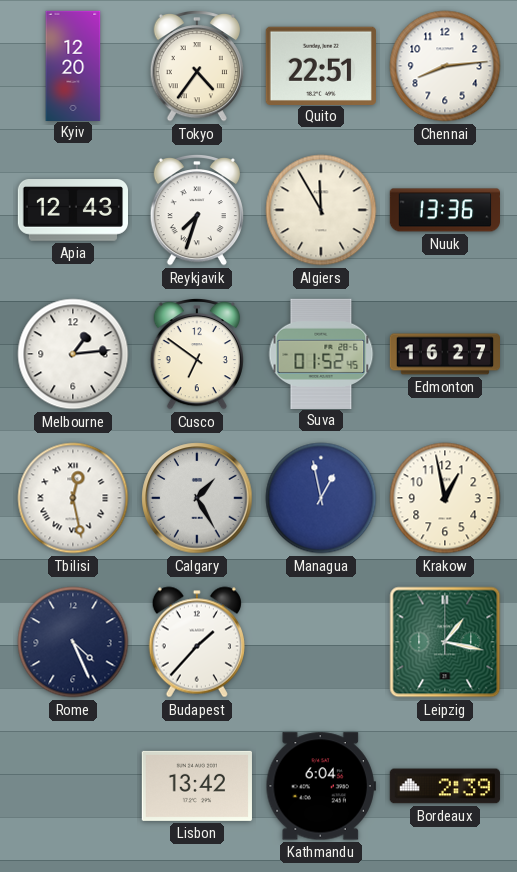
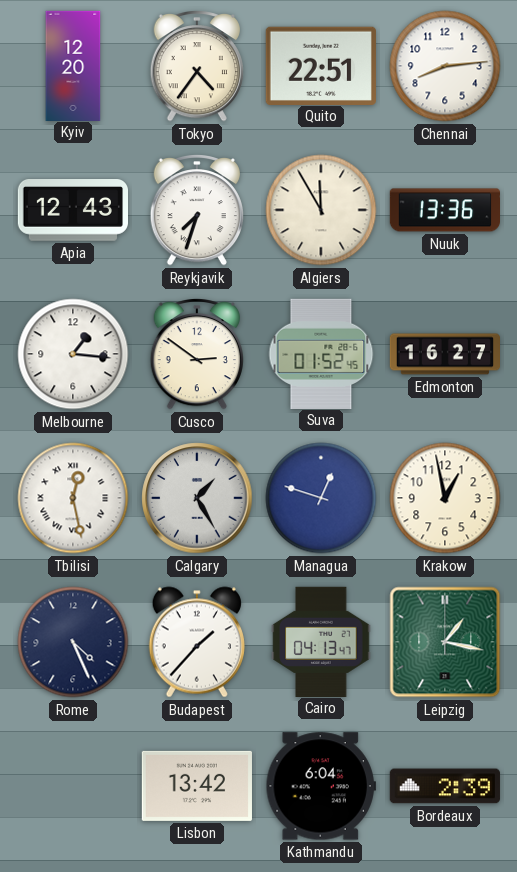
Melbourne: 1:14 -> 1:16 (73, 354)
Cusco: 6:51 -> 2:51 (197, 354)
Managua: 12:58 -> 12:48 (321, 498)
Cairo: none -> 04:13 (321, 641)
